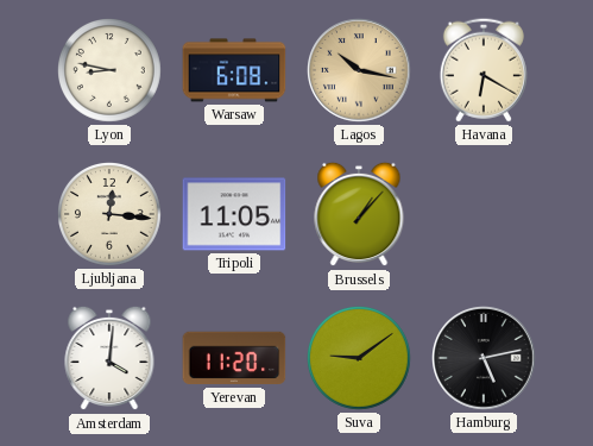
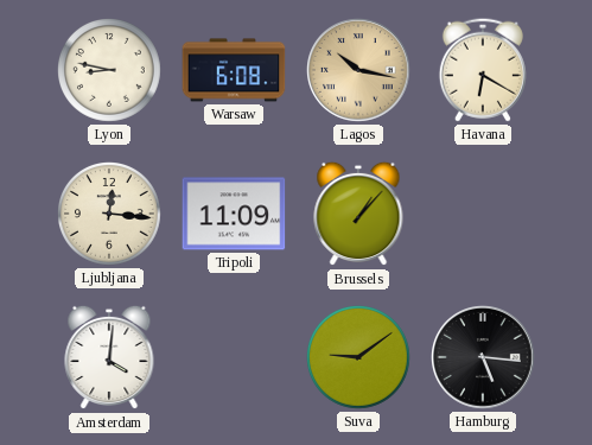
Tripoli: 11:05 -> 11:09 (234, 214)
Yerevan: 11:20 -> none (234, 358)
Hamburg: 5:13 -> 5:16 (484, 358)
